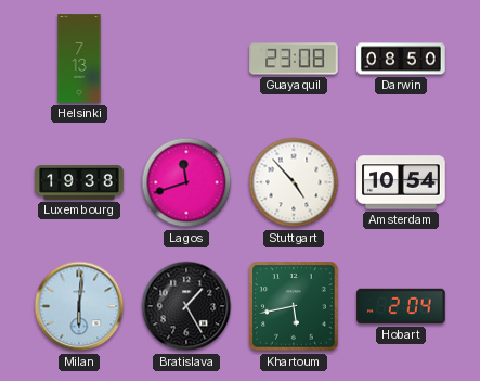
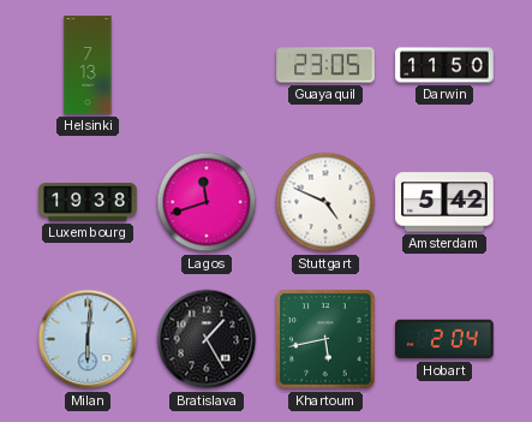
Guayaquil: 23:08 -> 23:05 (325, 65)
Darwin: 08:50 -> 11:50 (444, 65)
Stuttgart: 4:53 -> 4:49 (325, 202)
Amsterdam: 10:54 -> 5:42 (444, 202)
